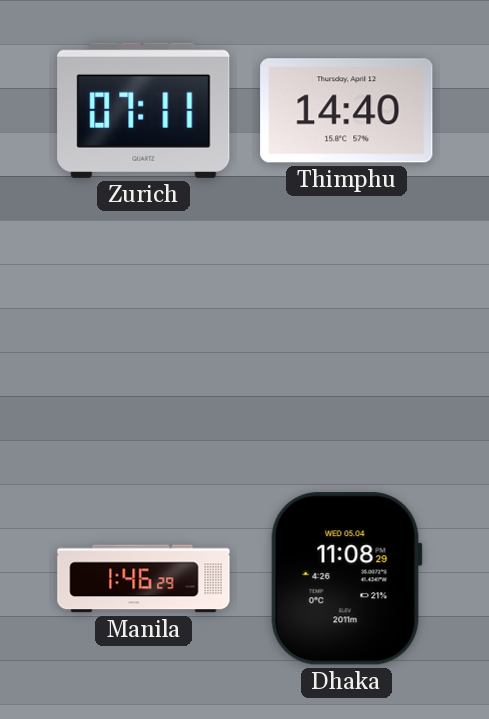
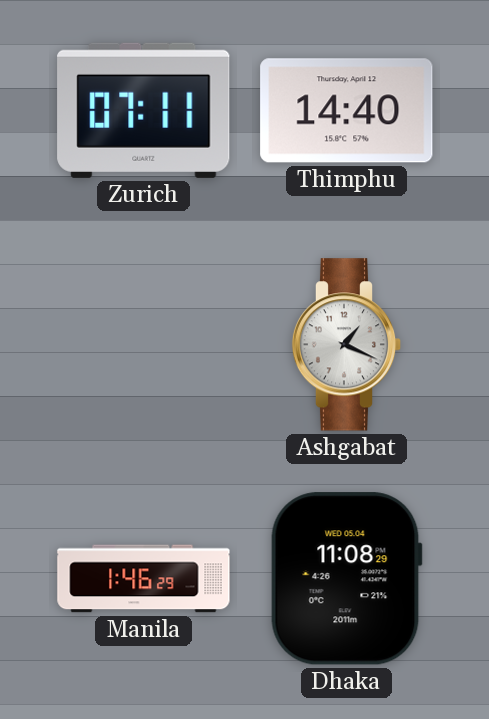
Ashgabat: none -> 1:19 (347, 345)
